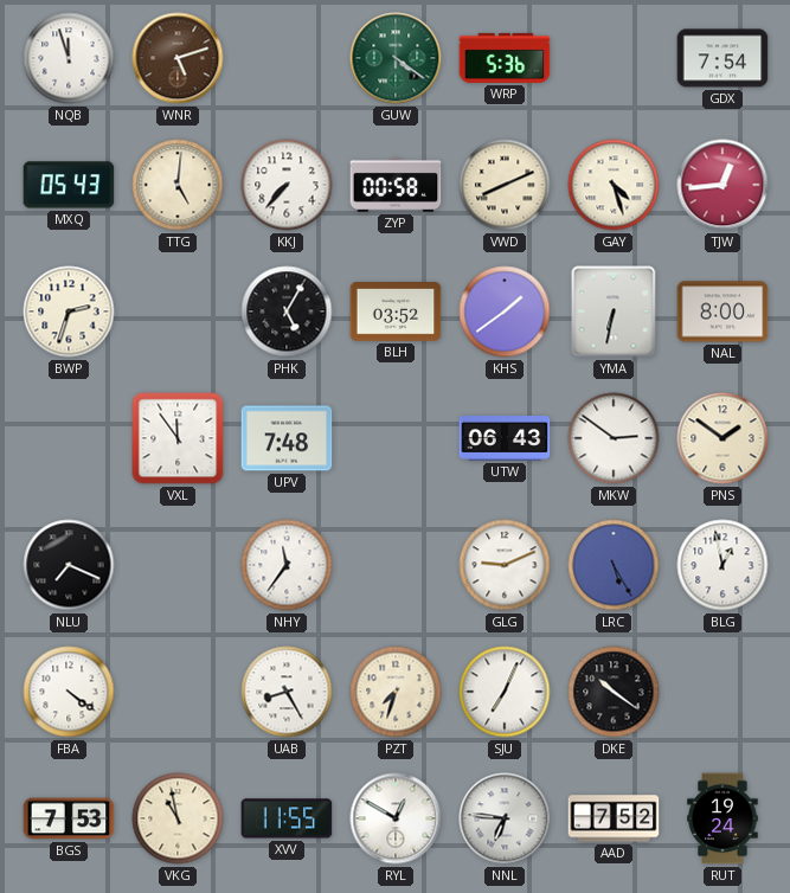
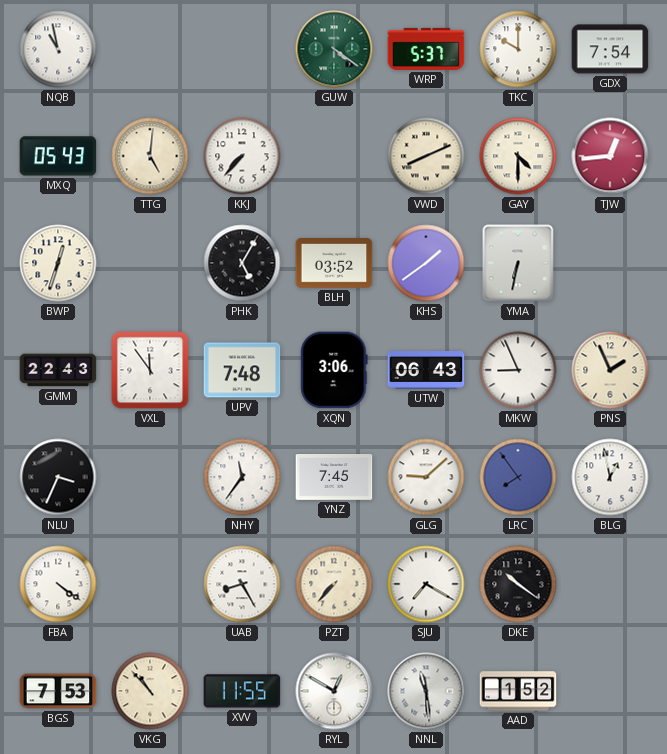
NQB: 11:57 -> 10:58 (58, 49)
WNR: 5:12 -> none (178, 58)
WRP: 5:36 -> 5:37 (426, 49)
TKC: none -> 10:00 (518, 49)
ZYP: 00:58 -> none (396, 185)
GAY: 4:27 -> 4:30 (518, 156)
BWP: 2:33 -> 12:33 (58, 263)
NAL: 8:00 -> none (722, 311)
GMM: none -> 22:43 (58, 370)
XQN: none -> 3:06 (334, 370)
MKW: 2:51 -> 8:56 (518, 370)
PNS: 1:51 -> 1:56 (610, 370)
NLU: 7:19 -> 3:34 (58, 477)
YNZ: none -> 7:45 (334, 478)
GLG: 9:11 -> 9:08 (426, 477)
LRC: 5:25 -> 7:54 (518, 477)
PZT: 7:33 -> 7:37 (334, 584)
SJU: 7:04 -> 7:20 (426, 584)
VKG: 10:58 -> 10:53 (150, 691)
NNL: 6:46 -> 11:29 (426, 691)
AAD: 7:52 -> 1:52 (518, 691)
RUT: 19:24 -> none (722, 818)
